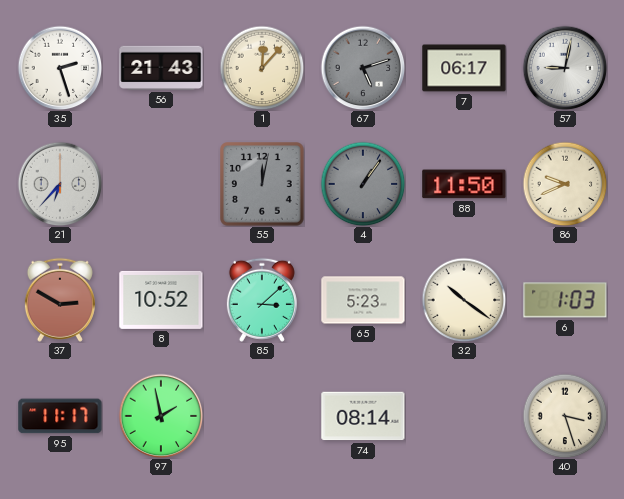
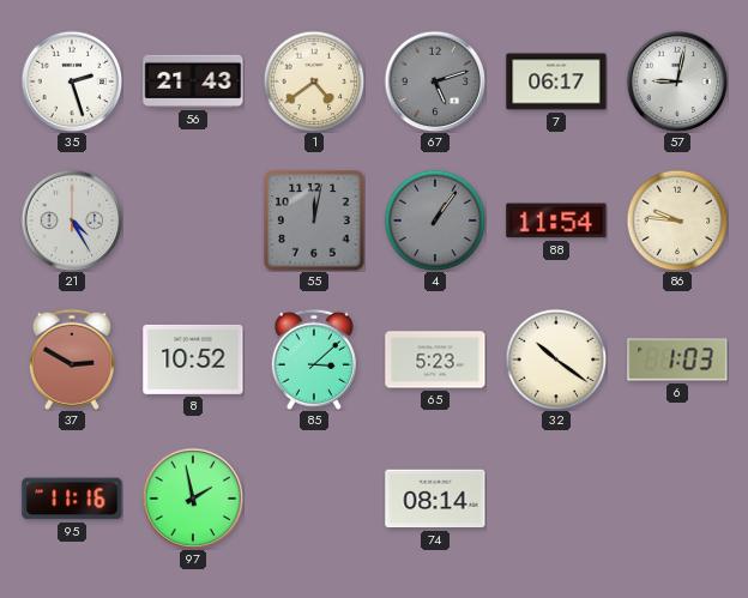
1: 12:07 -> 4:39 (314, 81)
21: 6:37 -> 4:25 (72, 221)
88: 11:50 -> 11:54 (556, 221)
86: 9:41 -> 9:46 (677, 221)
95: 11:17 -> 11:16 (72, 499)
40: 3:27 -> none (565, 416)
